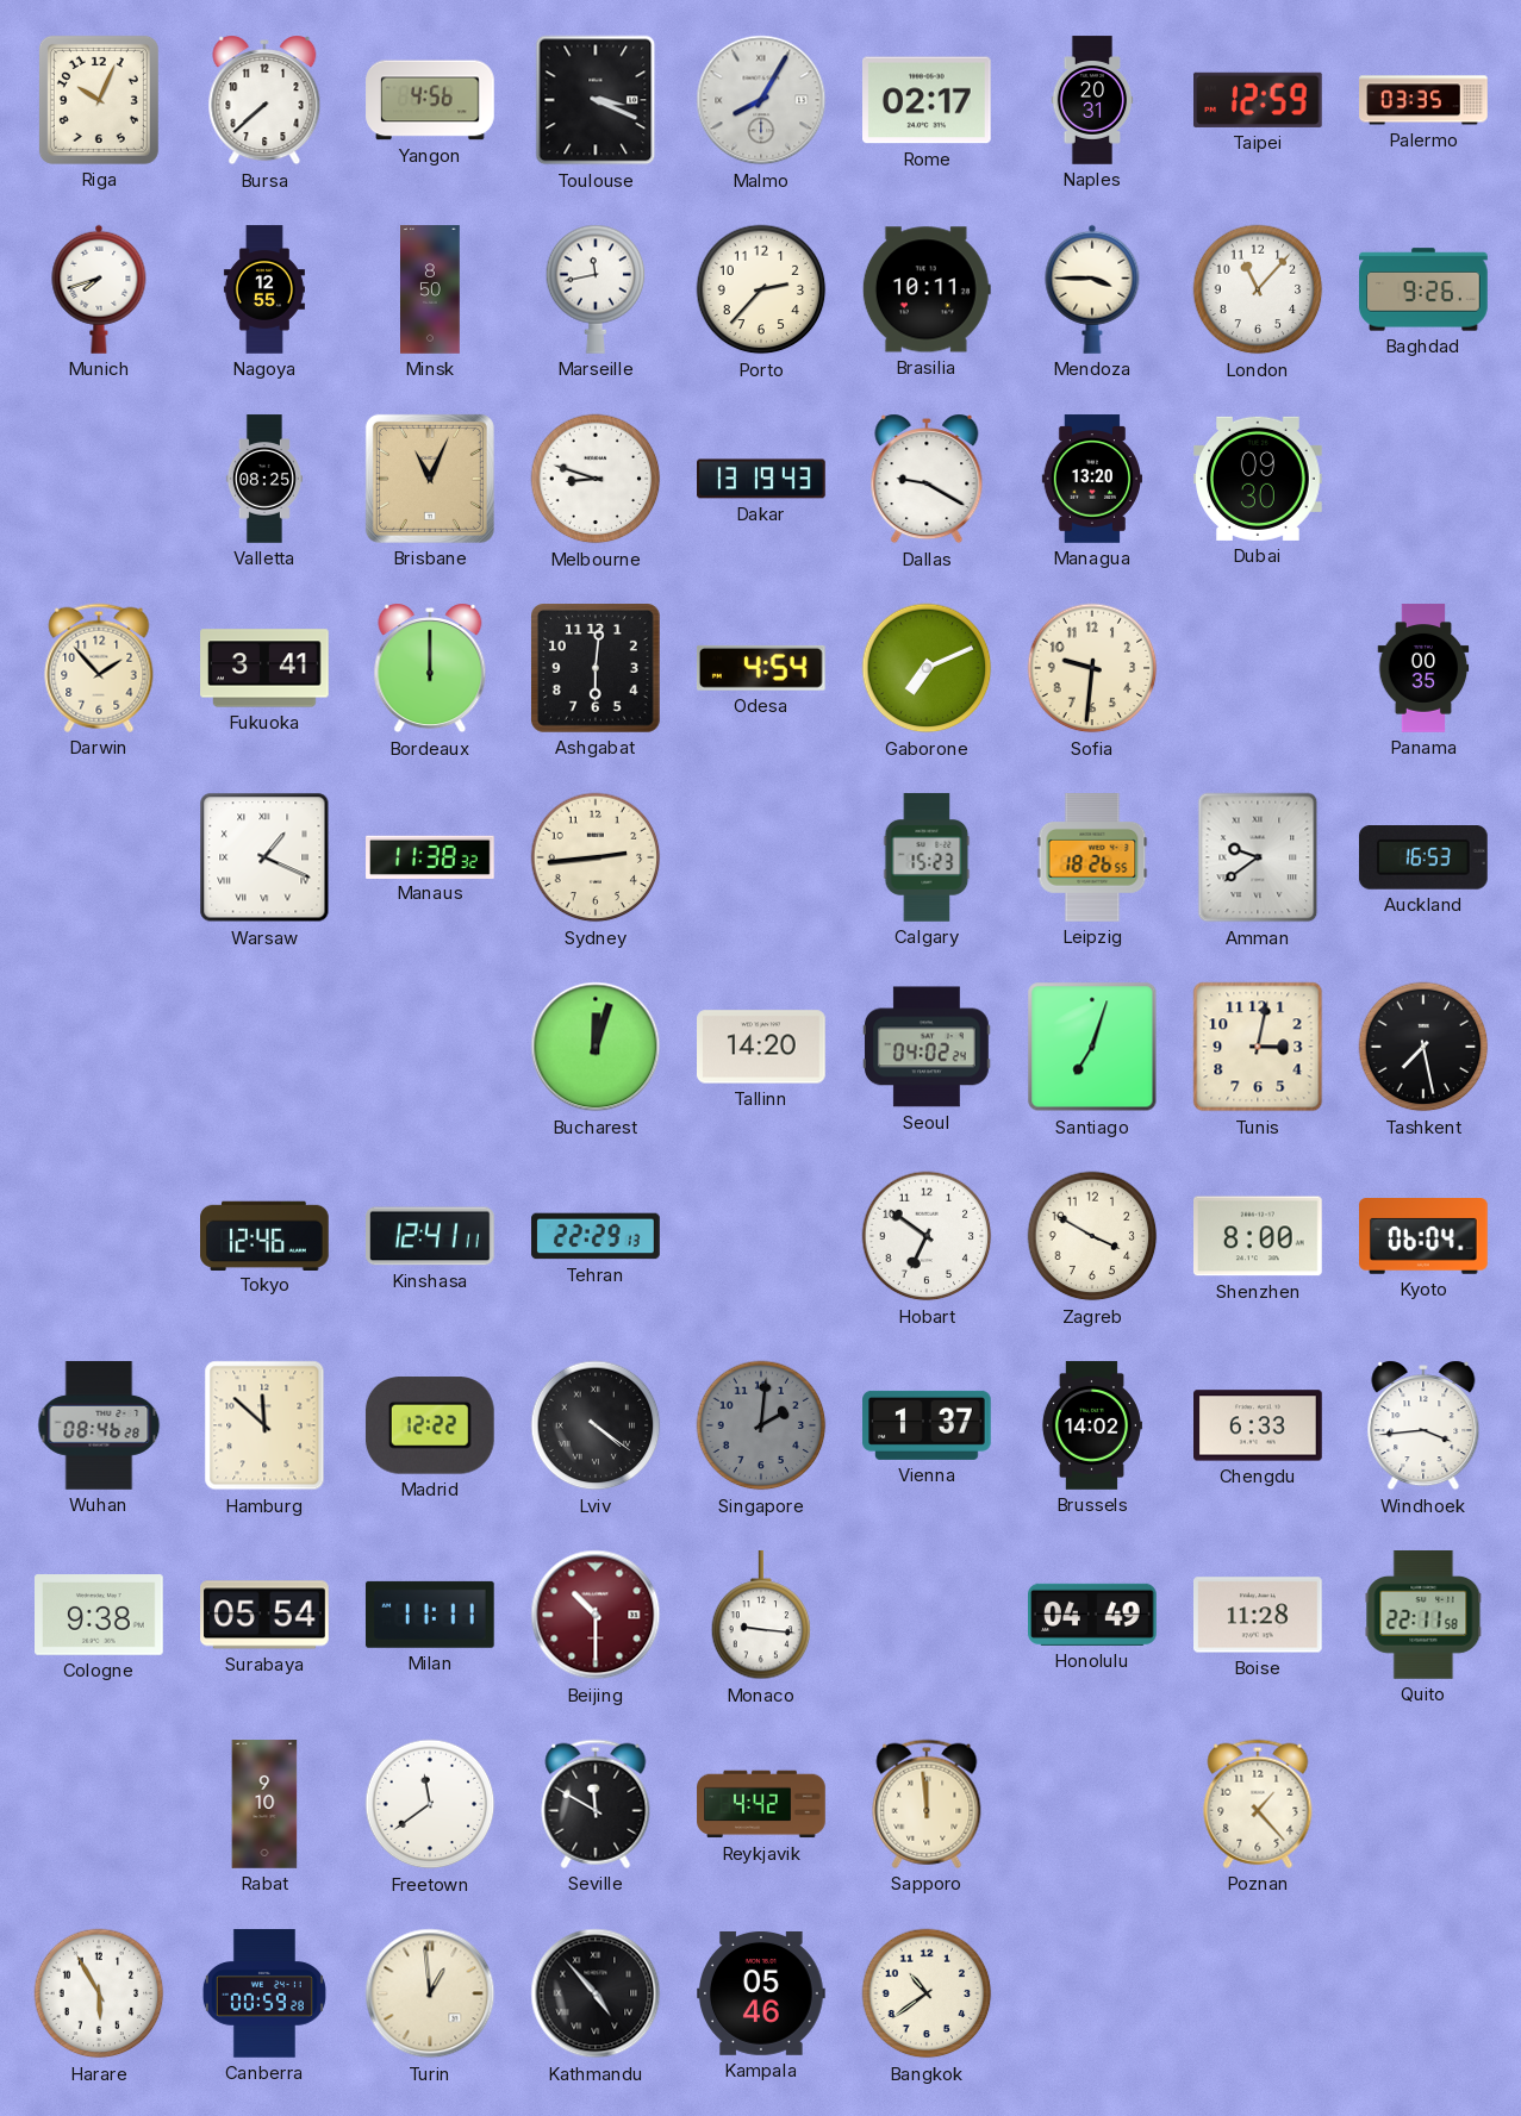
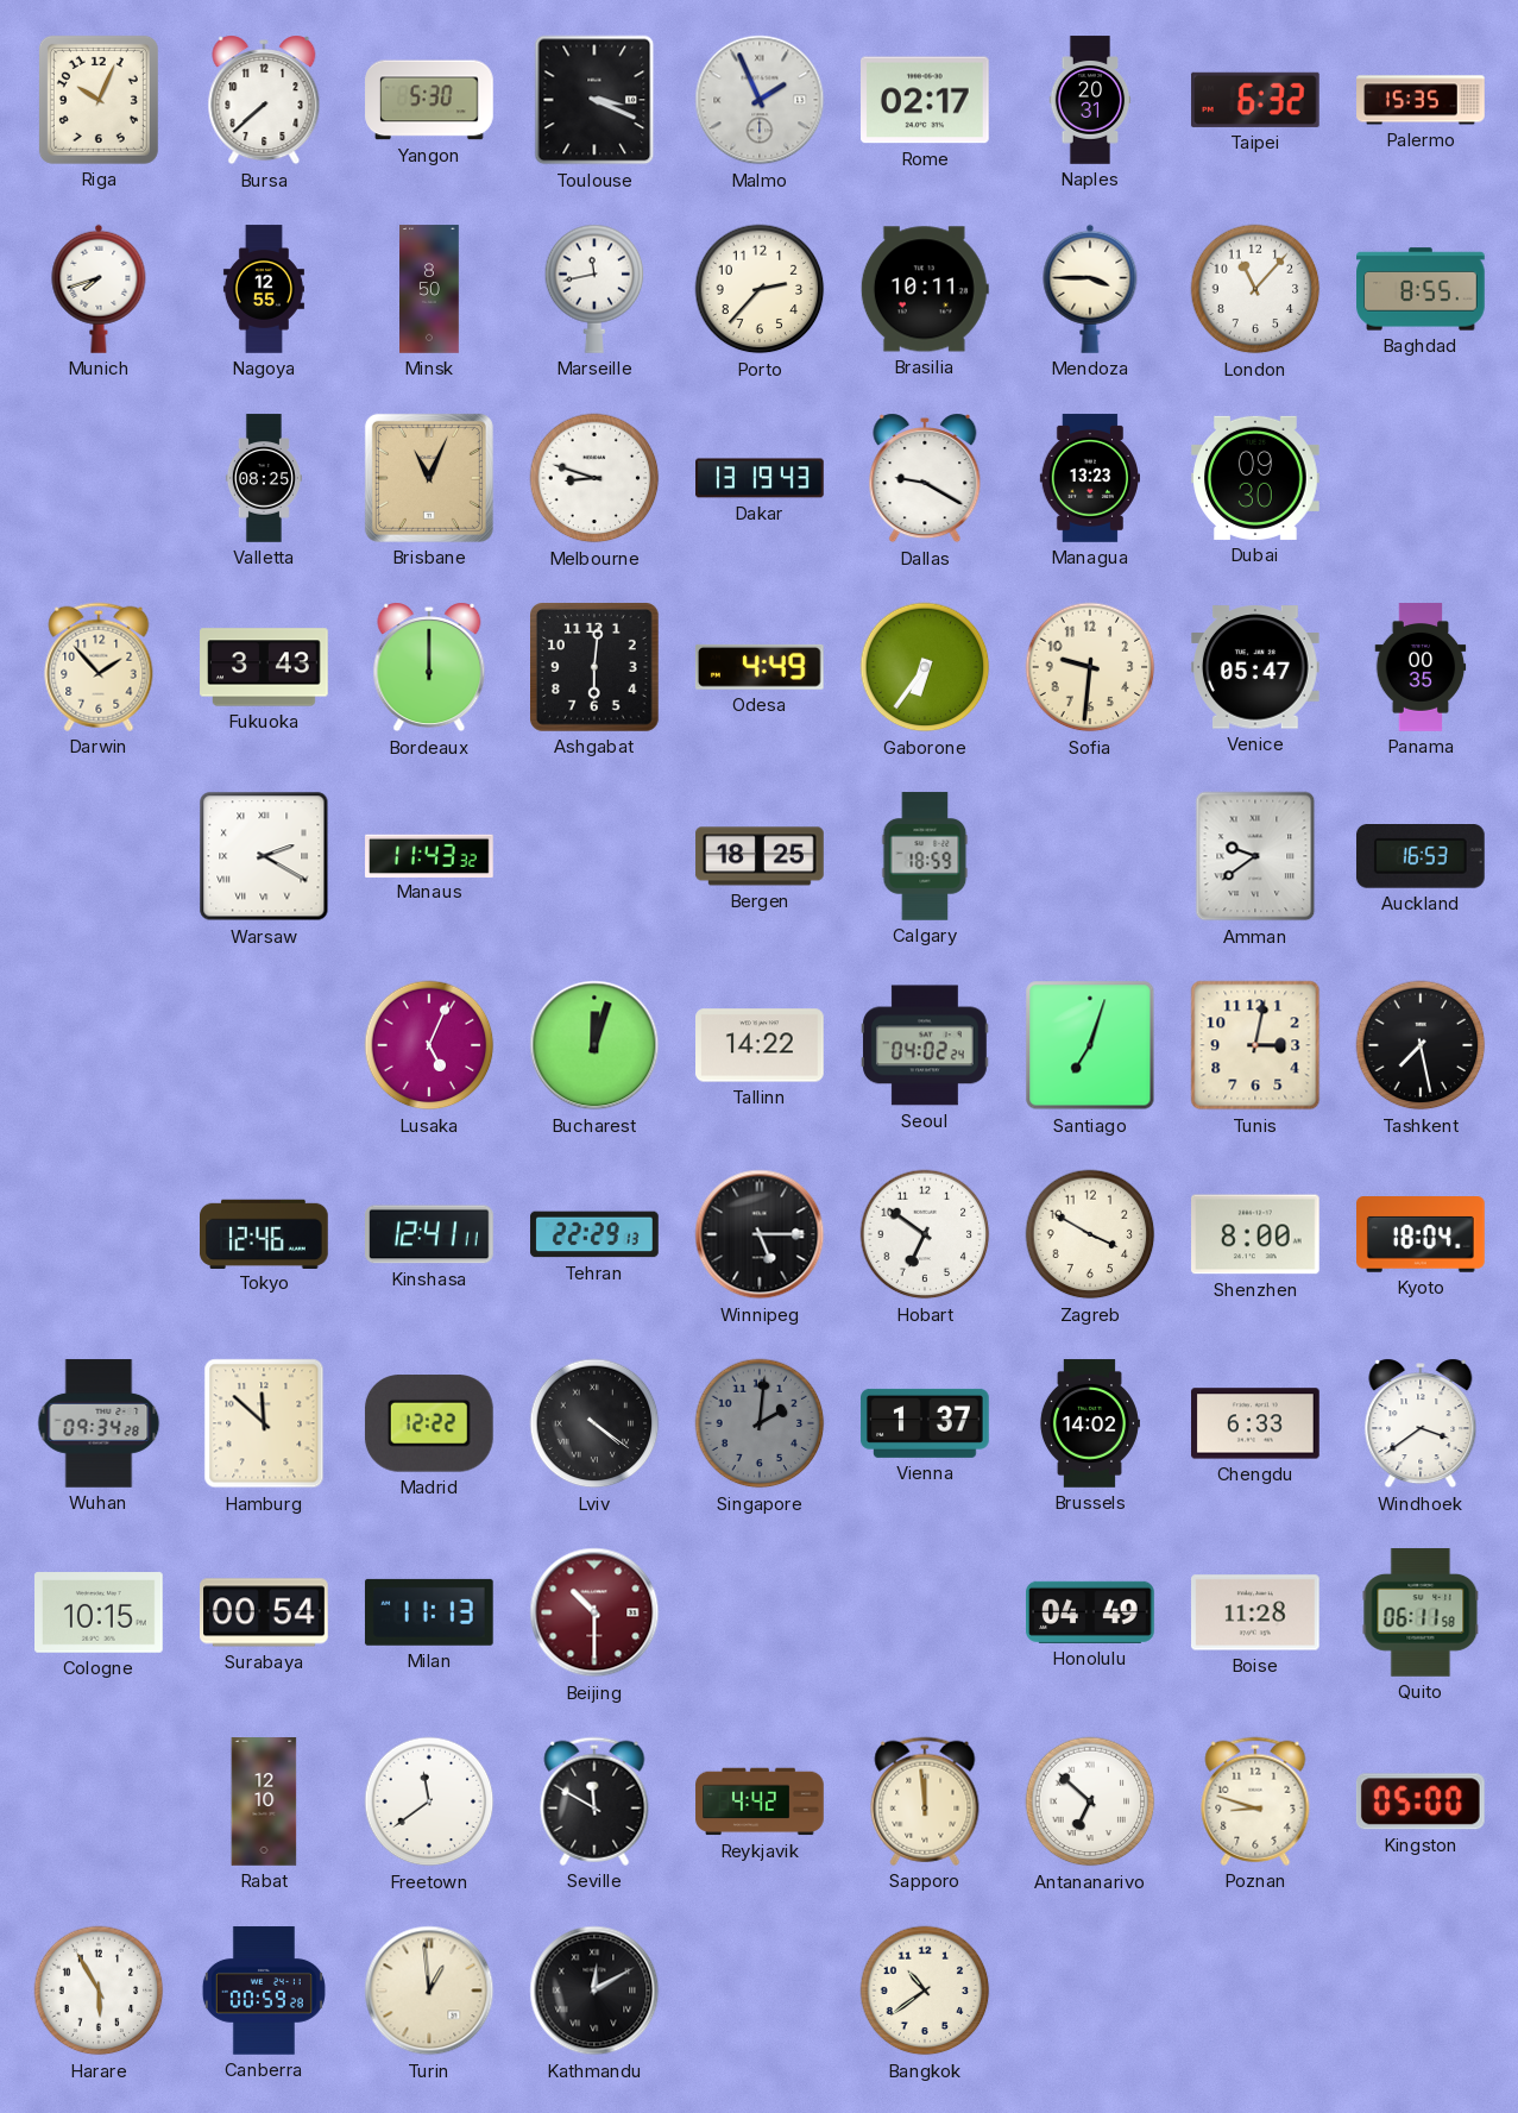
Yangon: 4:56 -> 5:30 (429, 100)
Malmo: 8:05 -> 1:56 (760, 100)
Taipei: 12:59 -> 6:32 (1256, 100)
Palermo: 03:35 -> 15:35 (1421, 100)
Baghdad: 9:26 -> 8:55 (1421, 289)
Managua: 13:20 -> 13:23 (1089, 478)
Fukuoka: 3:41 -> 3:43 (264, 667)
Odesa: 4:54 -> 4:49 (760, 667)
Gaborone: 7:11 -> 6:36 (925, 667)
Venice: none -> 05:47 (1256, 667)
Warsaw: 1:19 -> 2:20 (264, 856)
Manaus: 11:38 -> 11:43 (429, 855)
Sydney: 2:44 -> none (596, 857)
Bergen: none -> 18:25 (760, 856)
Calgary: 15:23 -> 18:59 (925, 856)
Leipzig: 18:26 -> none (1092, 857)
Lusaka: none -> 5:04 (429, 1045)
Tallinn: 14:20 -> 14:22 (761, 1045)
Winnipeg: none -> 5:15 (760, 1234)
Kyoto: 06:04 -> 18:04 (1422, 1235)
Wuhan: 08:46 -> 09:34 (99, 1423)
Windhoek: 3:44 -> 3:39 (1421, 1423)
Cologne: 9:38 -> 10:15 (99, 1612)
Surabaya: 05:54 -> 00:54 (264, 1612)
Milan: 11:11 -> 11:13 (429, 1612)
Monaco: 9:16 -> none (761, 1616)
Quito: 22:11 -> 06:11 (1421, 1612)
Rabat: 9:10 -> 12:10 (264, 1801)
Antananarivo: none -> 6:52 (1090, 1801)
Poznan: 1:23 -> 8:48 (1255, 1801)
Kingston: none -> 05:00 (1421, 1801)
Kathmandu: 4:53 -> 12:10 (594, 1991)
Kampala: 05:46 -> none (762, 1993)
